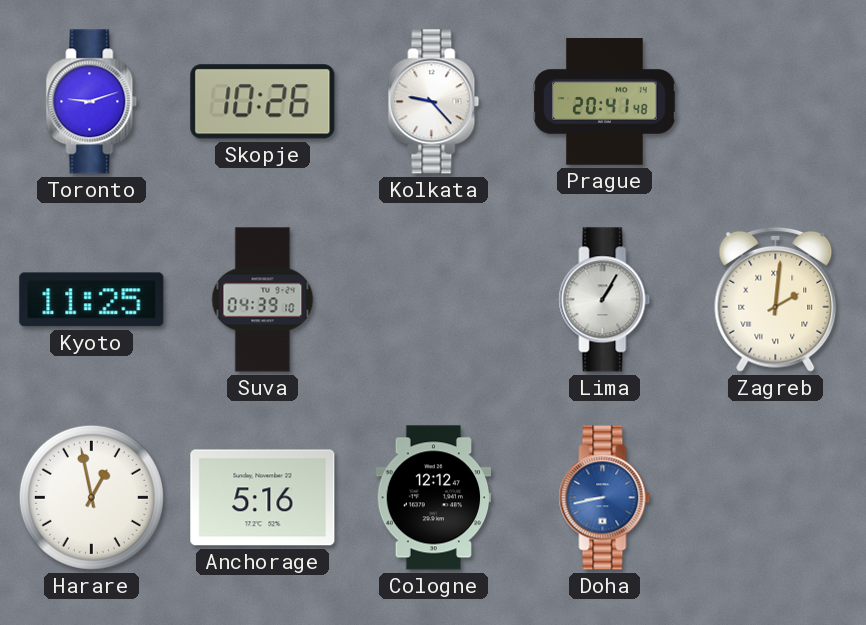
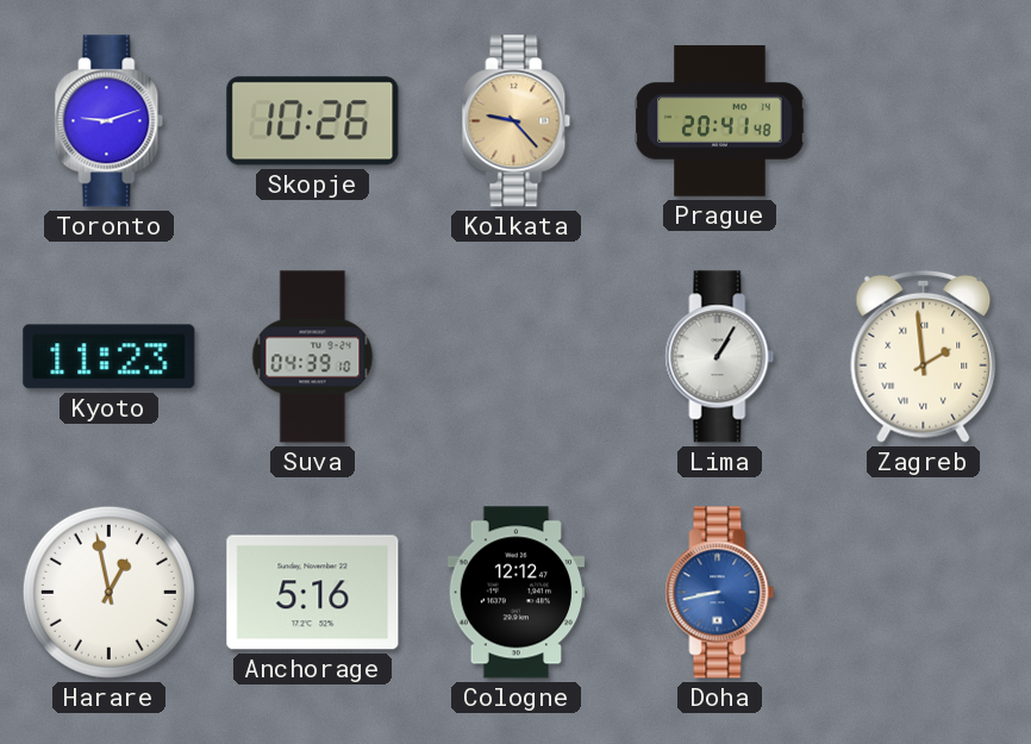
Kolkata dial: white -> champagne (517, 121)
Kyoto: 11:25 -> 11:23 (110, 357)
Zagreb: 2:01 -> 1:59 (924, 356)
